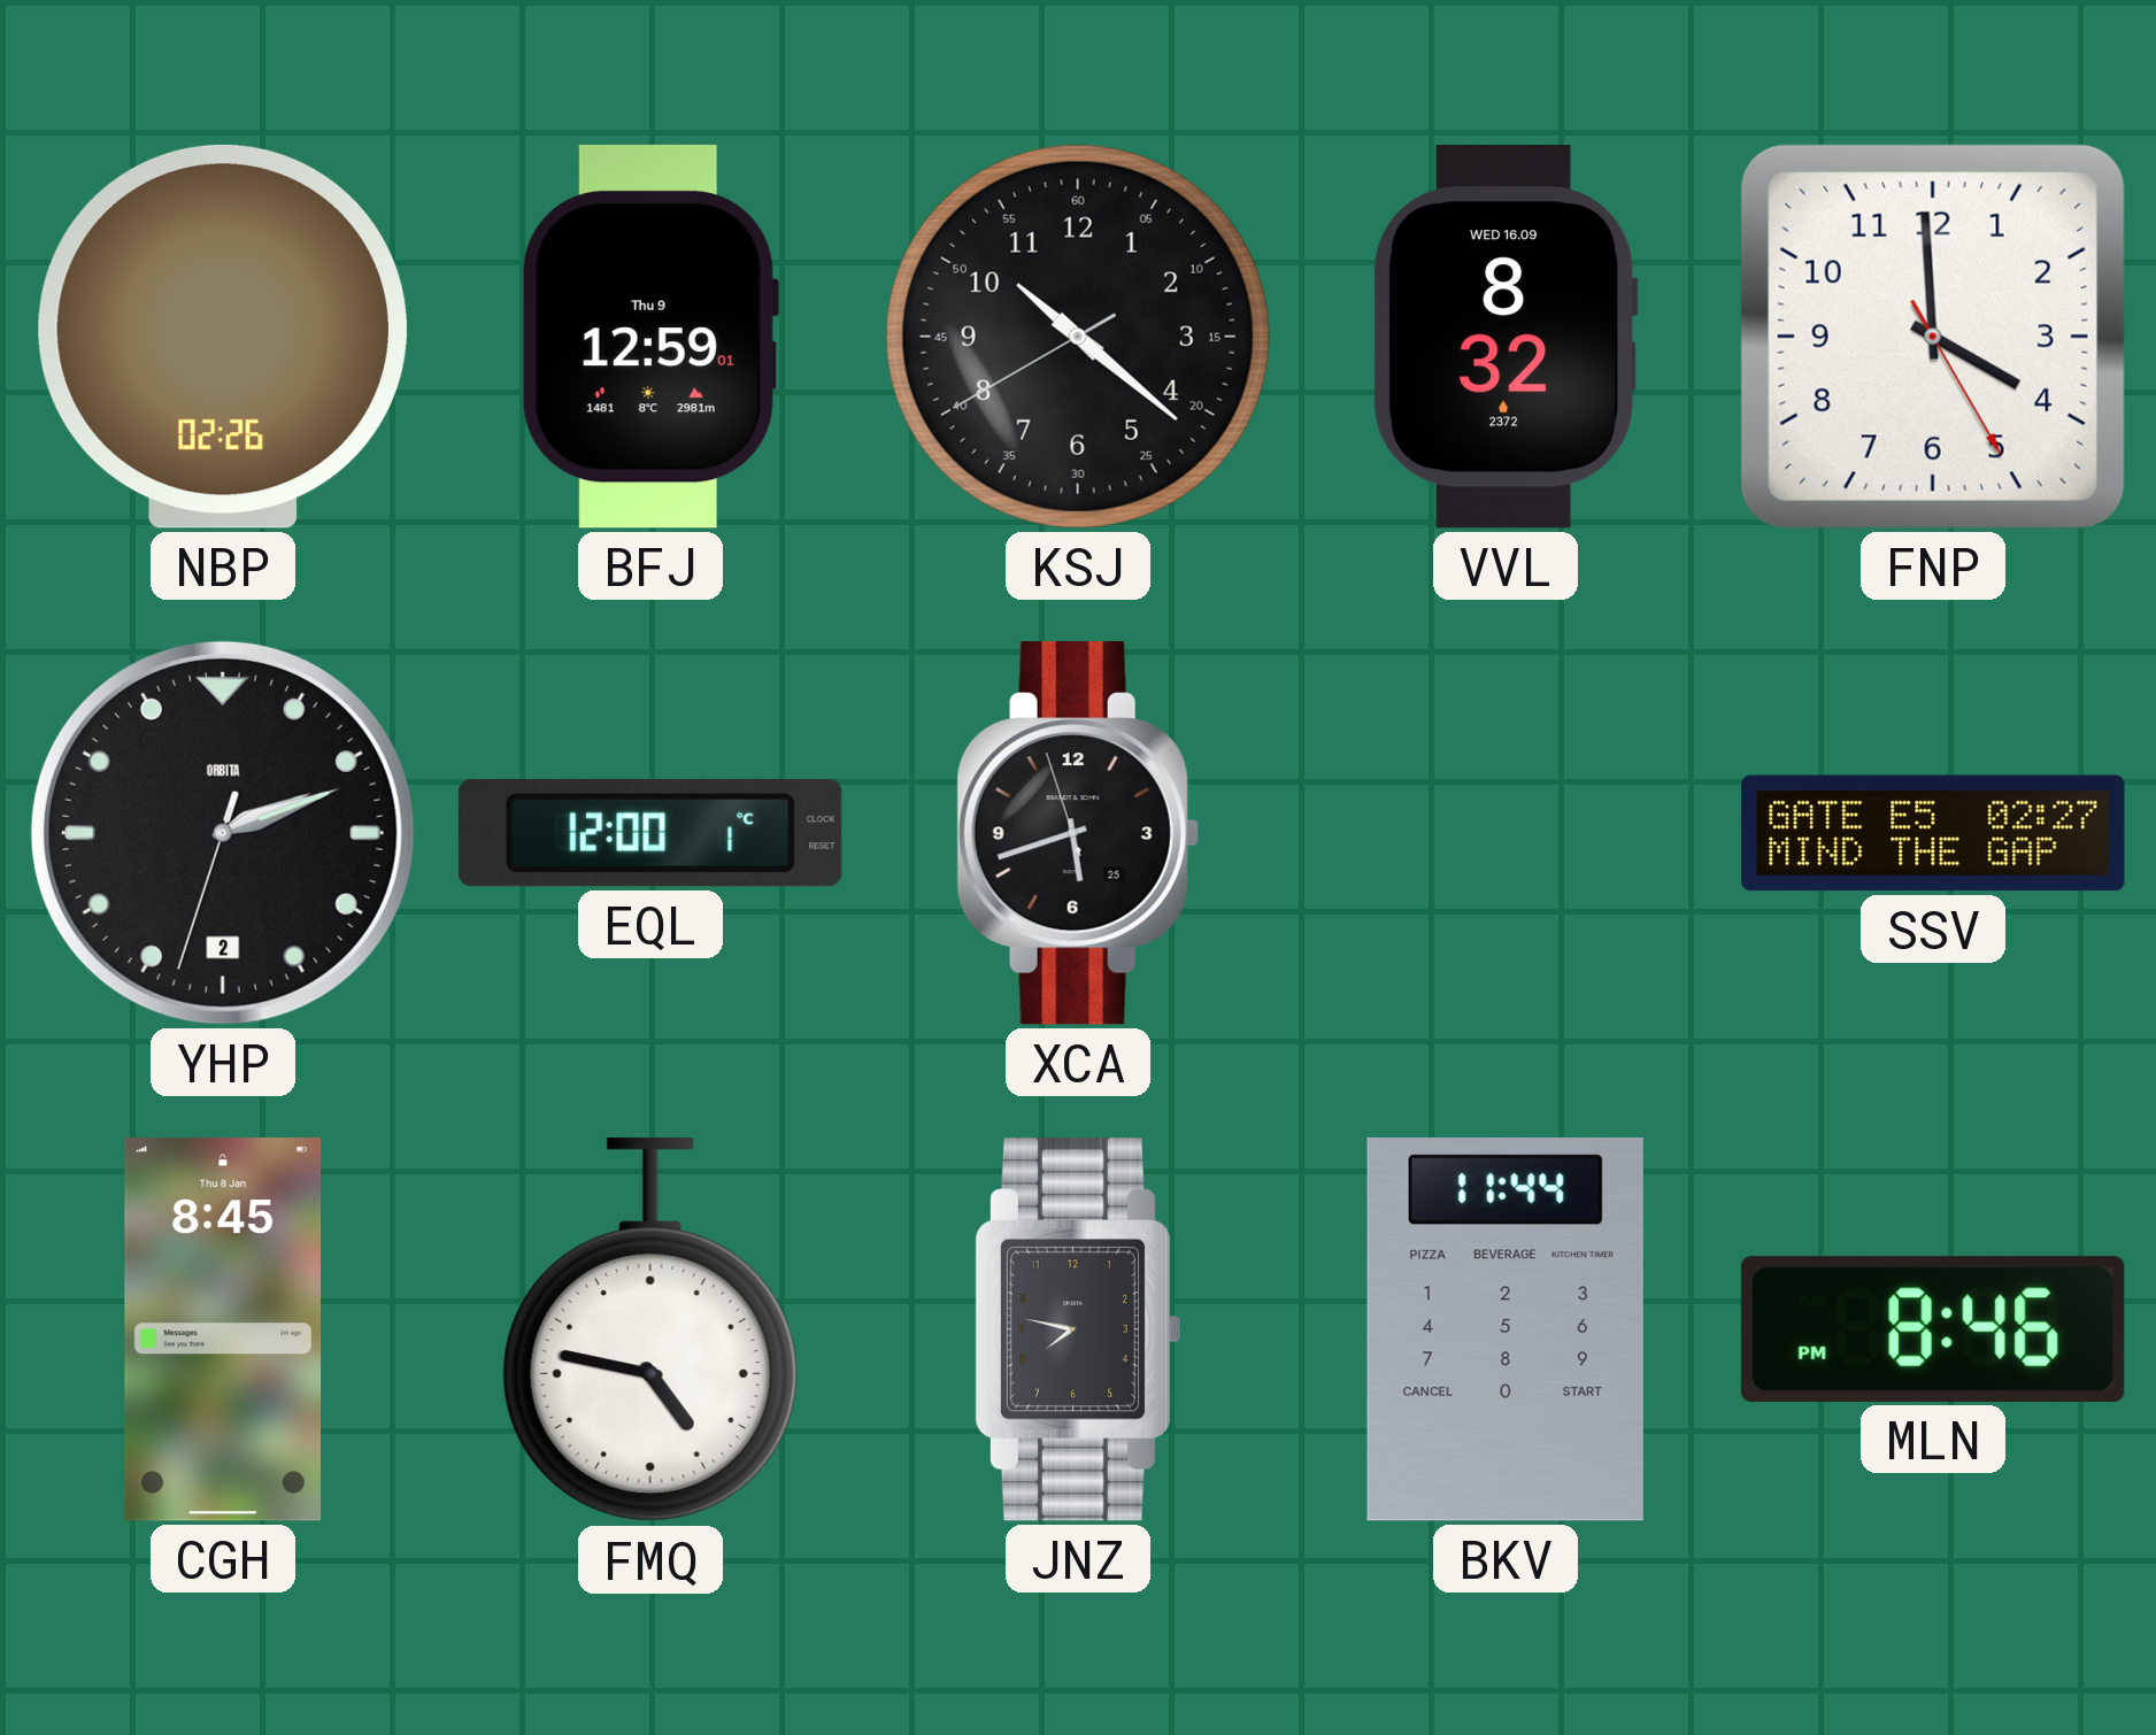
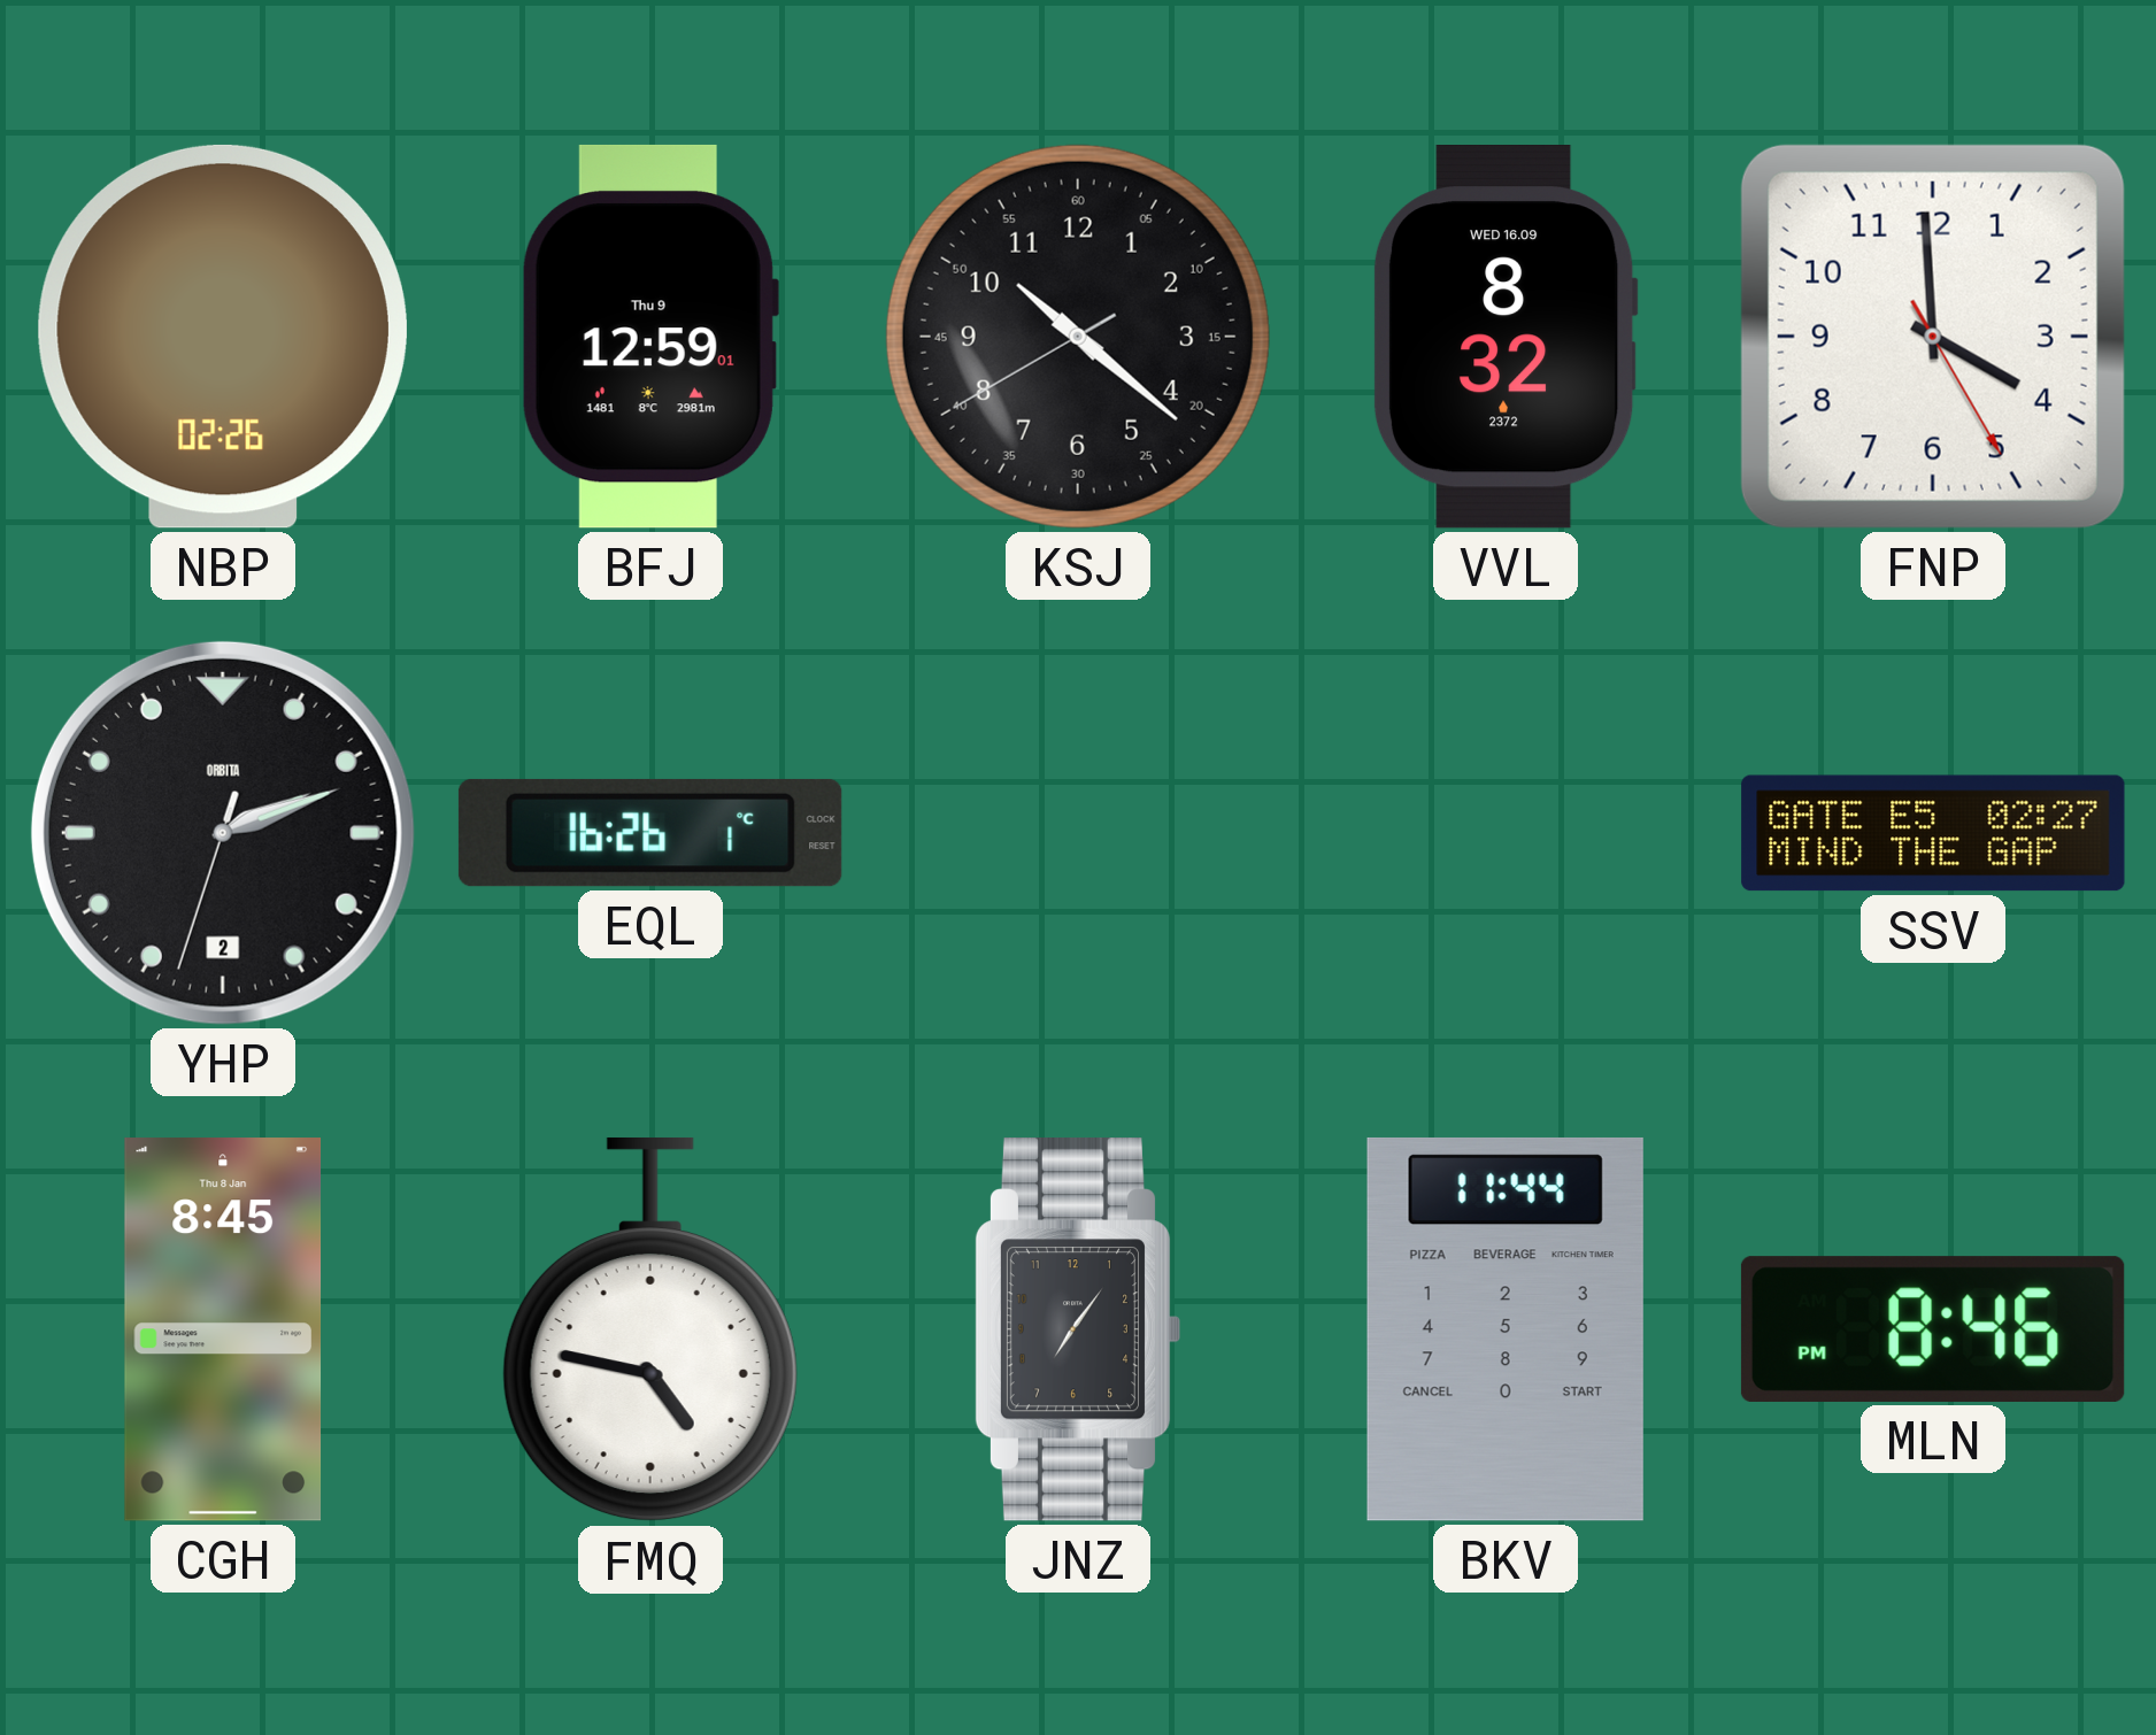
EQL: 12:00 -> 16:26 (650, 833)
XCA: 5:41 -> none (1078, 834)
JNZ: 7:47 -> 7:06 (1078, 1331)
